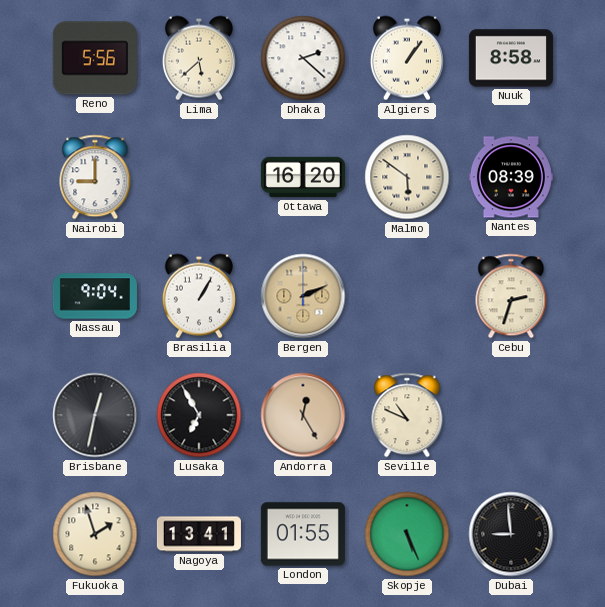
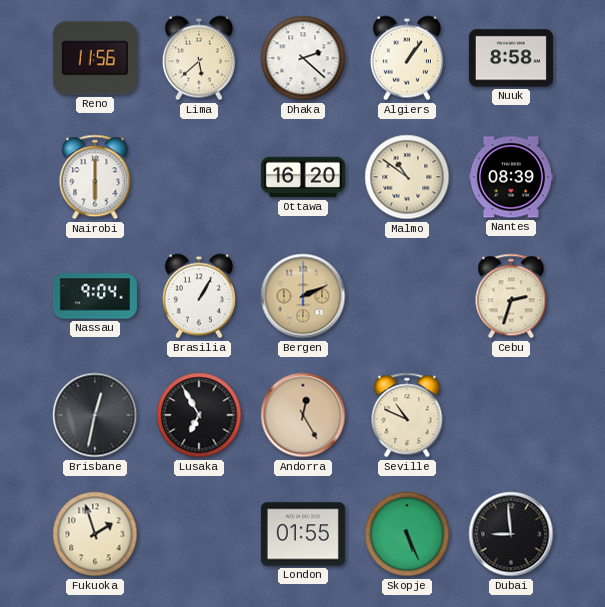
Reno: 5:56 -> 11:56 (95, 58)
Nairobi: 9:00 -> 6:00 (95, 177)
Malmo: 5:51 -> 10:51 (407, 177)
Nagoya: 13:41 -> none (199, 534)
